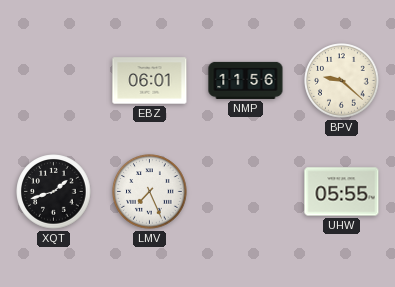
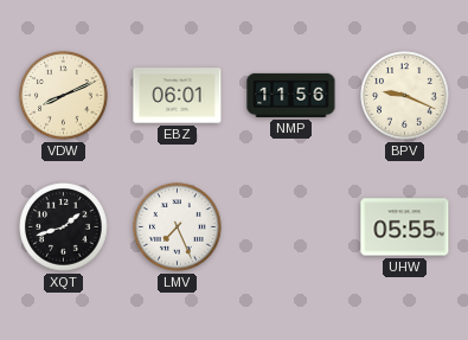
VDW: none -> 8:11 (64, 96)
BPV: 9:22 -> 9:19 (405, 96)
